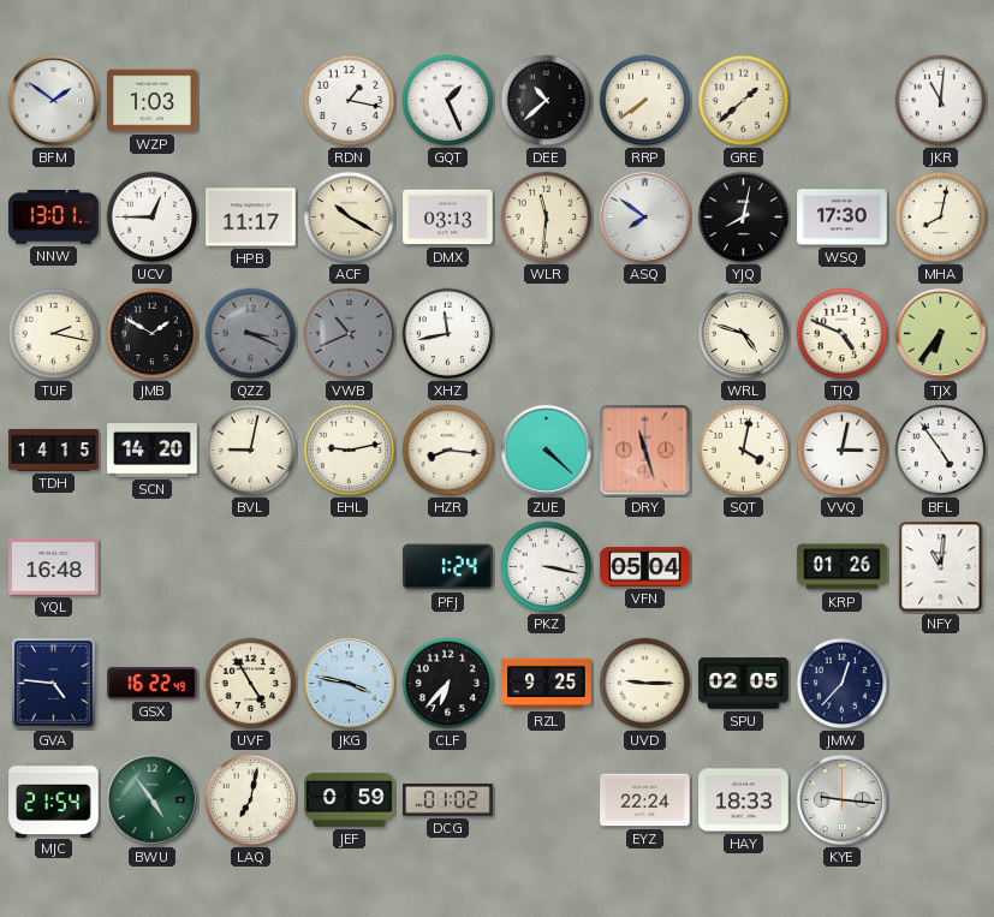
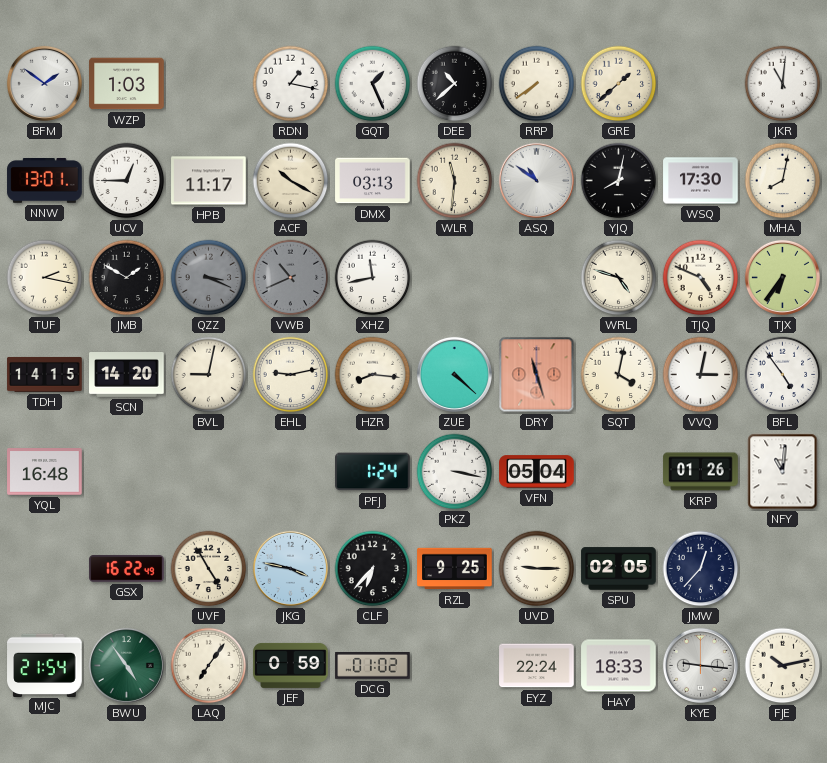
ASQ: 7:51 -> 10:51 (536, 180)
GVA: 4:46 -> none (54, 684)
LAQ: 7:02 -> 7:06 (209, 666)
FJE: none -> 10:13 (783, 666)
